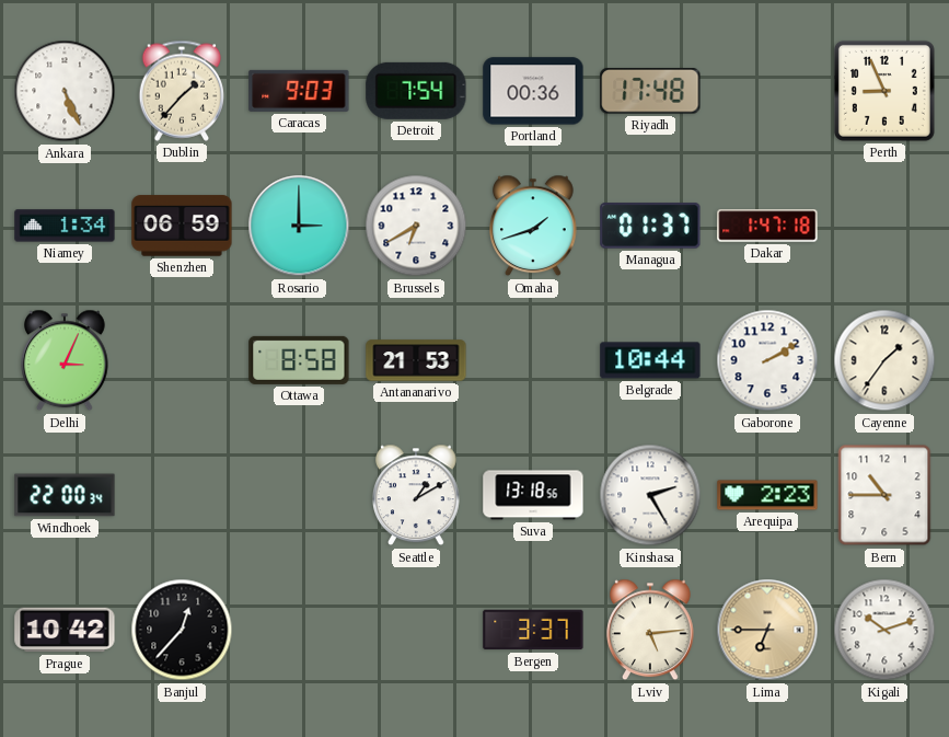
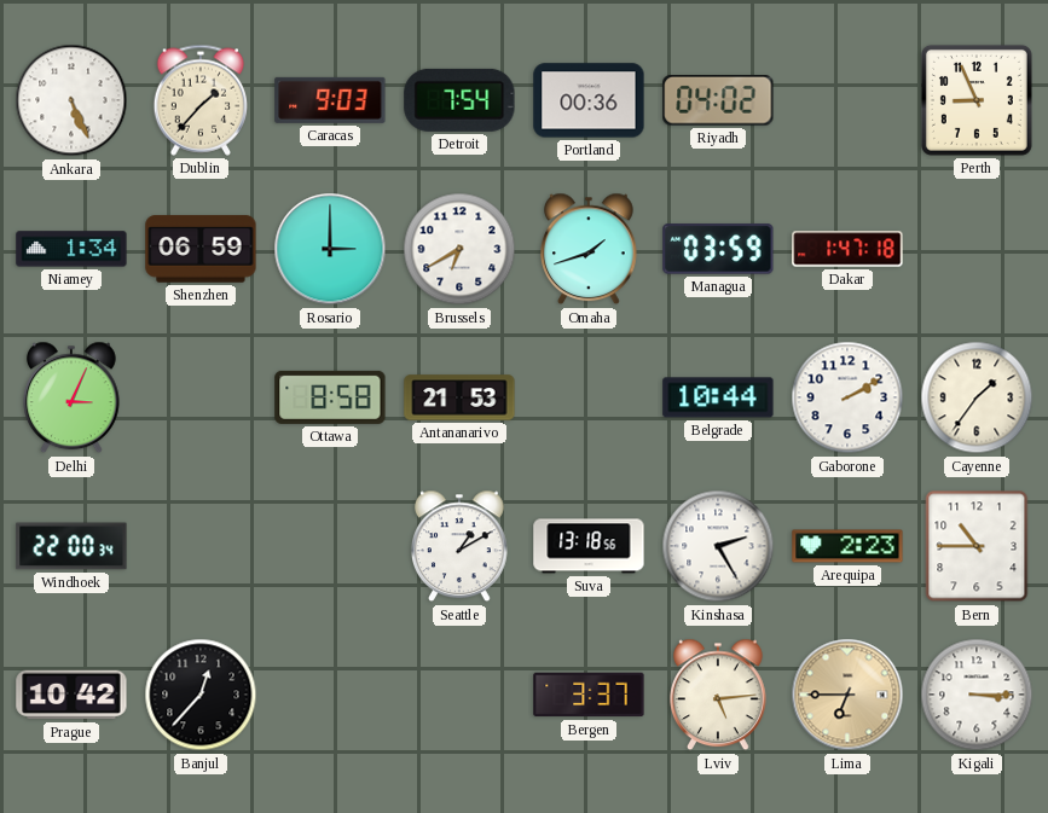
Riyadh: 17:48 -> 04:02 (718, 101)
Managua: 01:37 -> 03:59 (718, 249)
Kigali: 10:12 -> 3:15 (977, 695)
